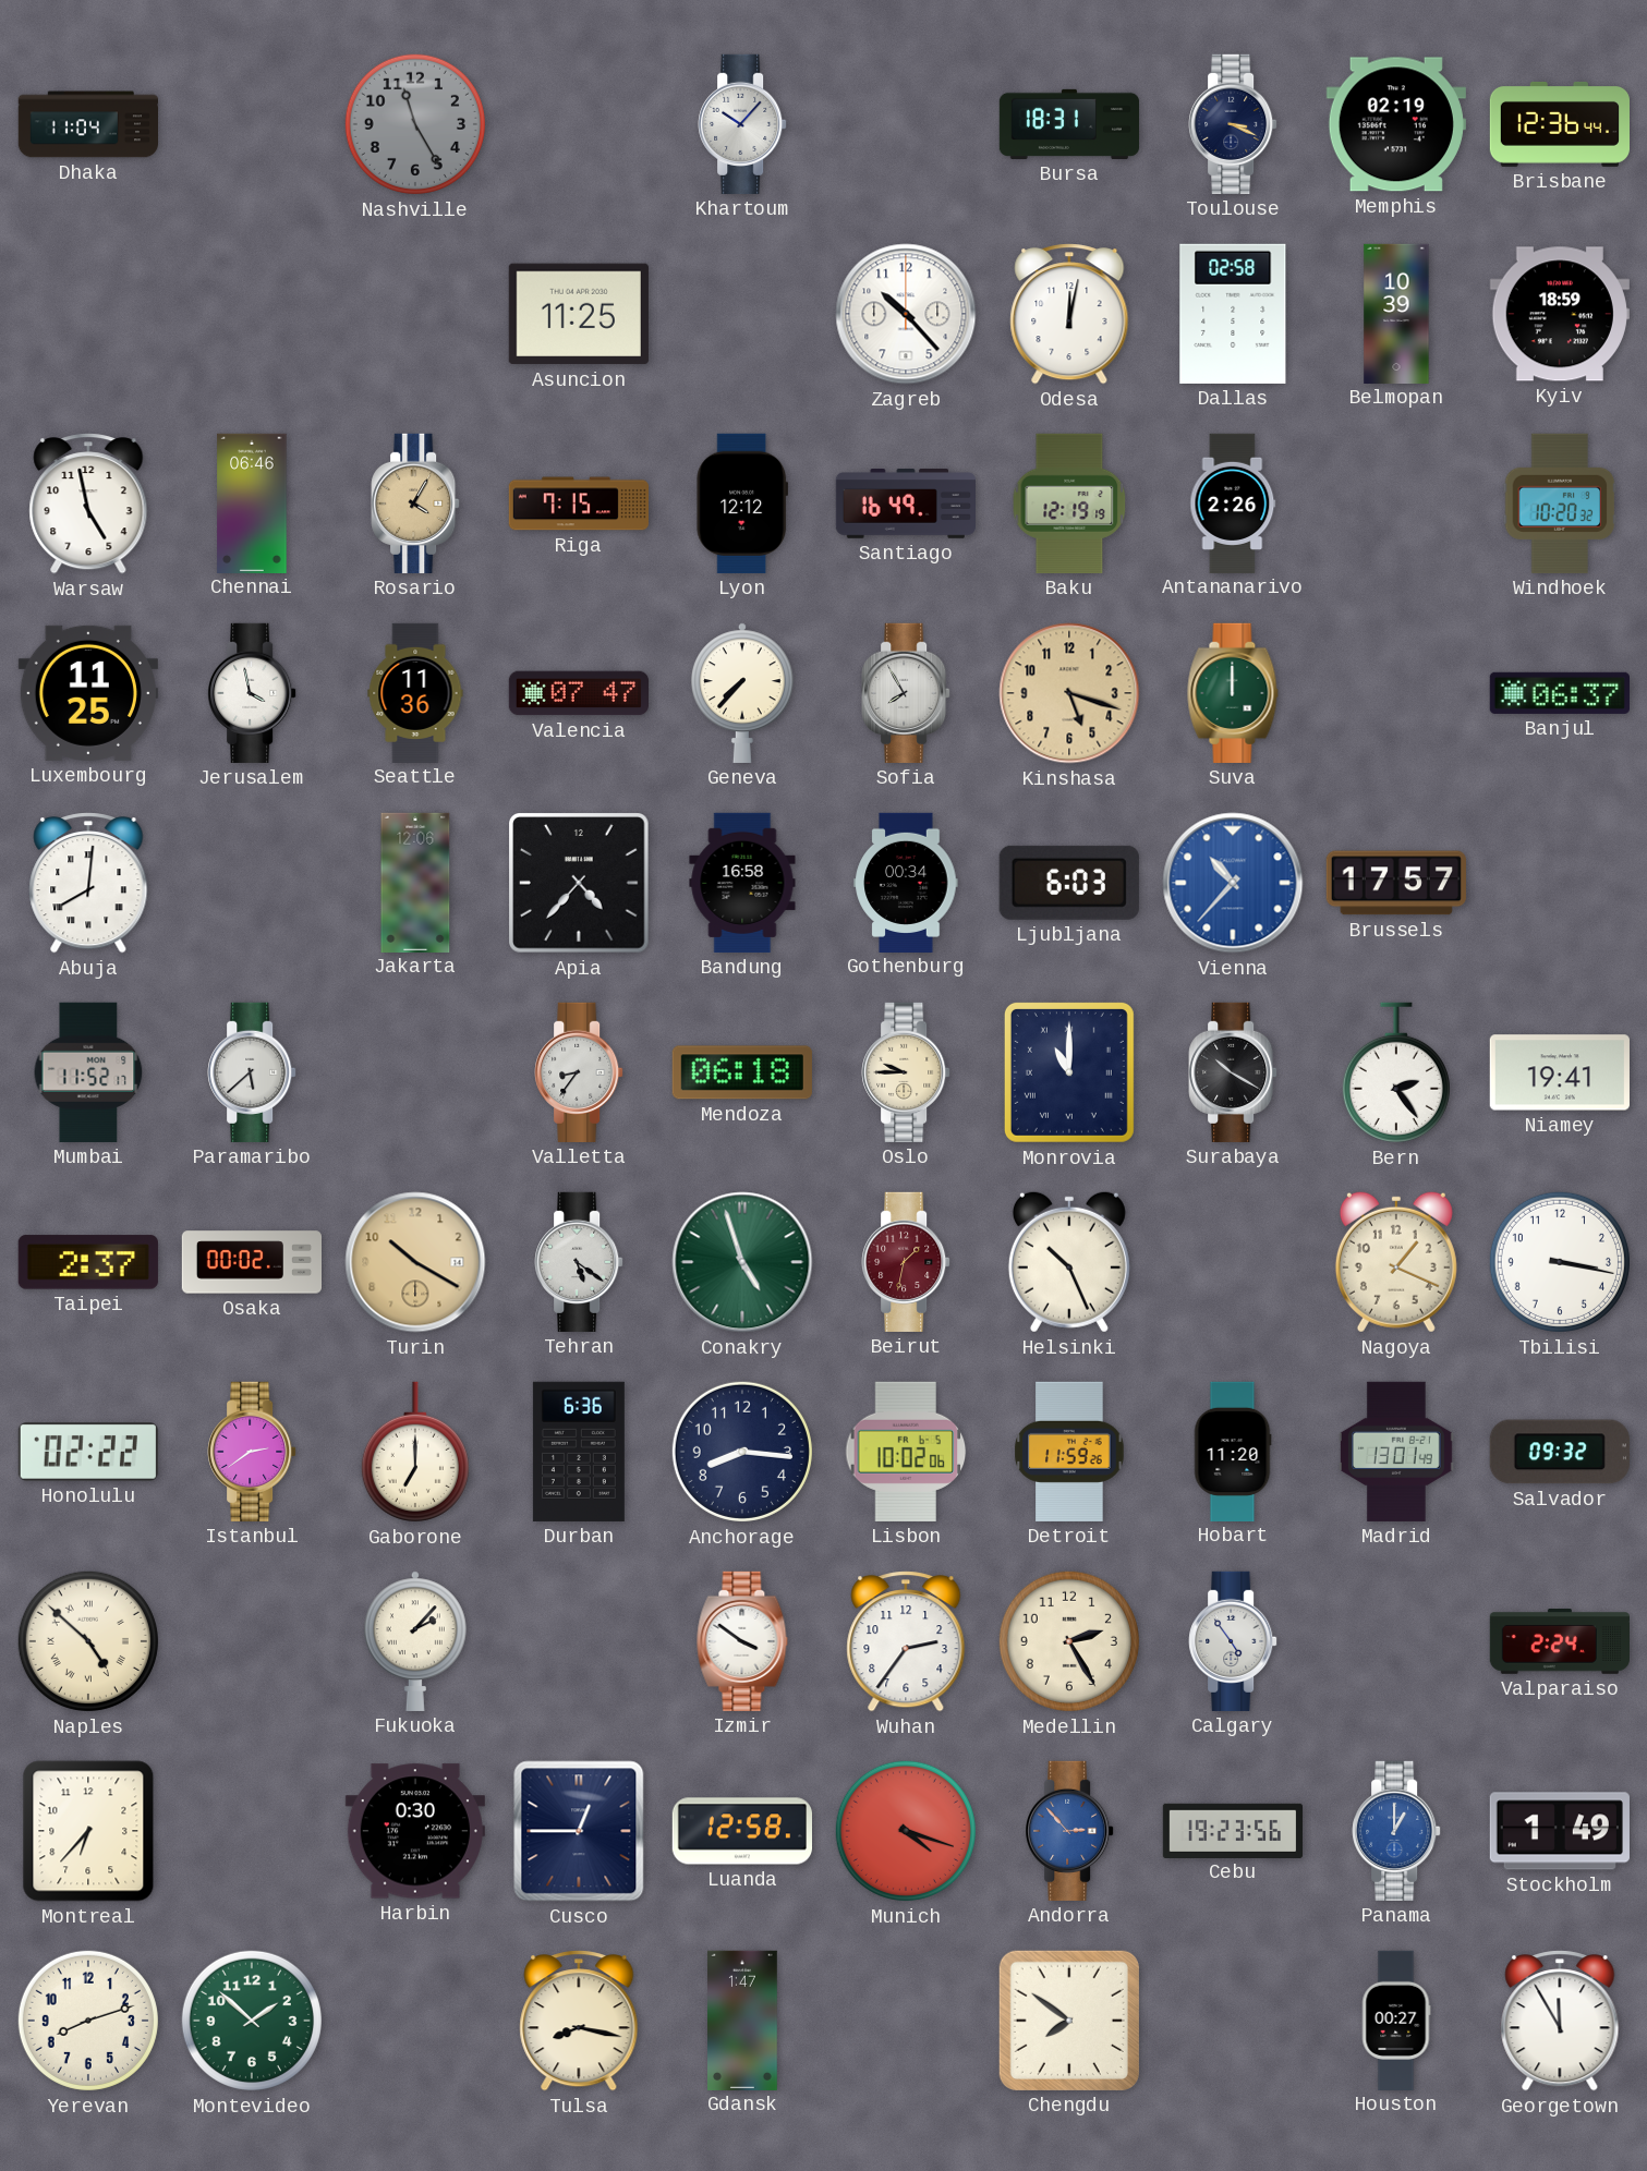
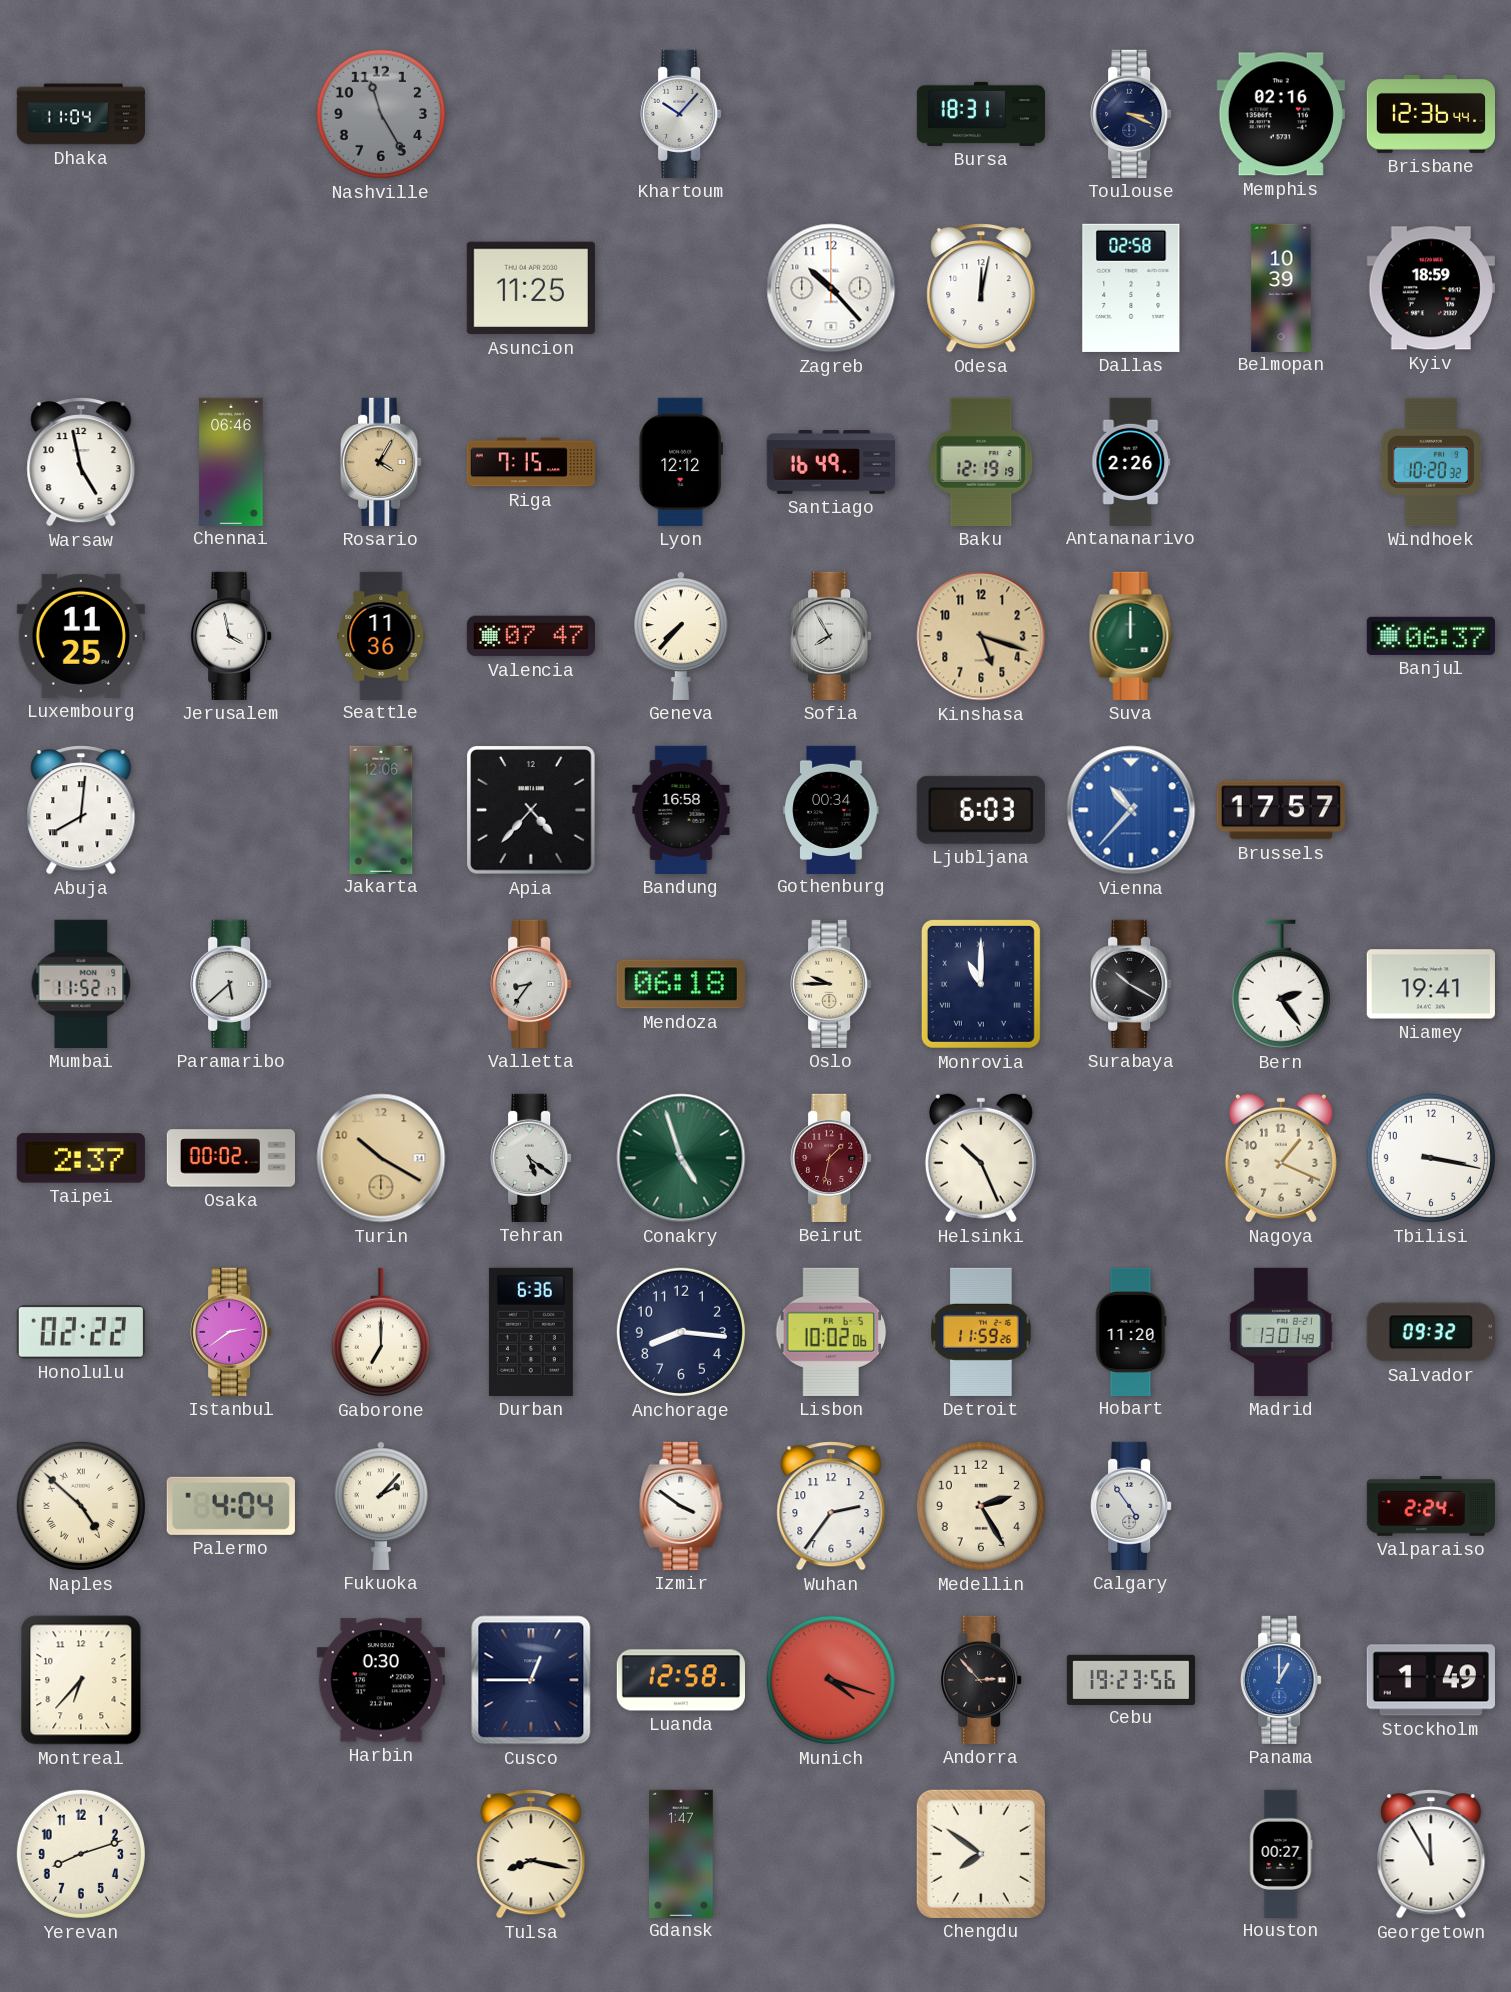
Memphis: 02:19 -> 02:16 (1281, 114)
Palermo: none -> 4:04 (231, 1506)
Andorra dial: blue -> black (981, 1680)
Montevideo: 1:52 -> none (252, 2021)
